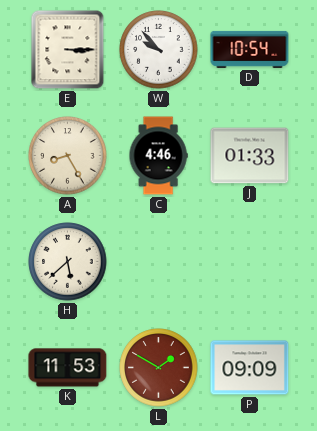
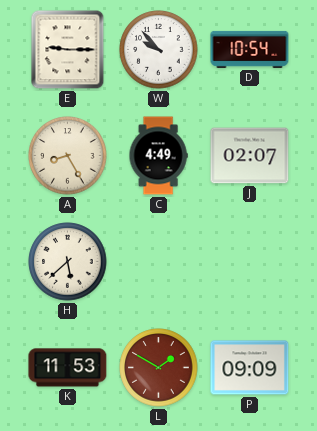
E: 3:15 -> 9:15 (68, 50)
C: 4:46 -> 4:49 (158, 156)
J: 01:33 -> 02:07 (250, 156)
